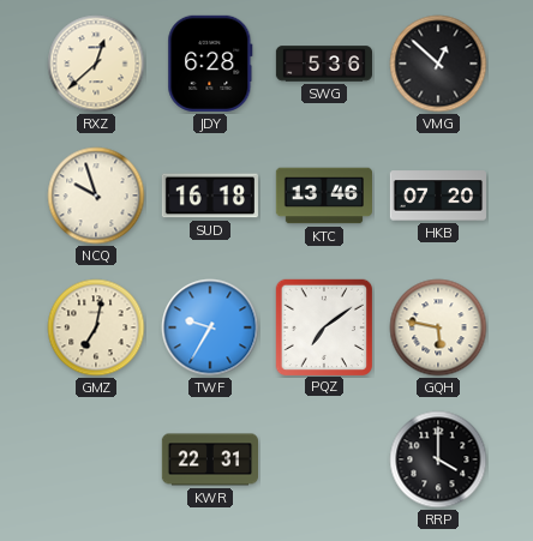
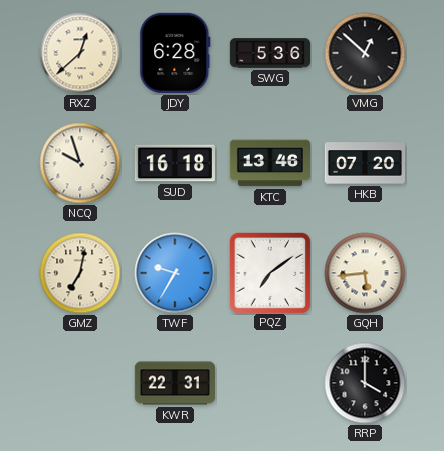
GQH: 5:47 -> 5:44 (365, 273)
